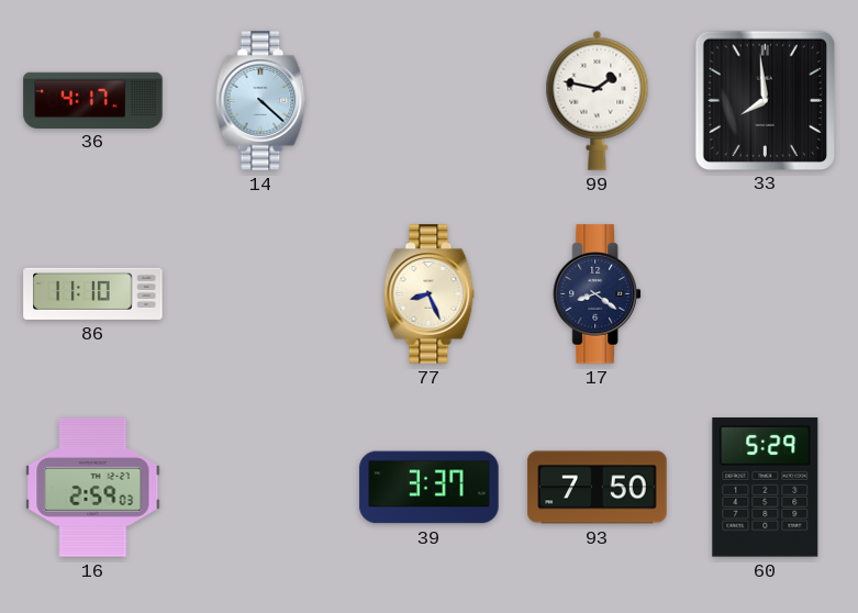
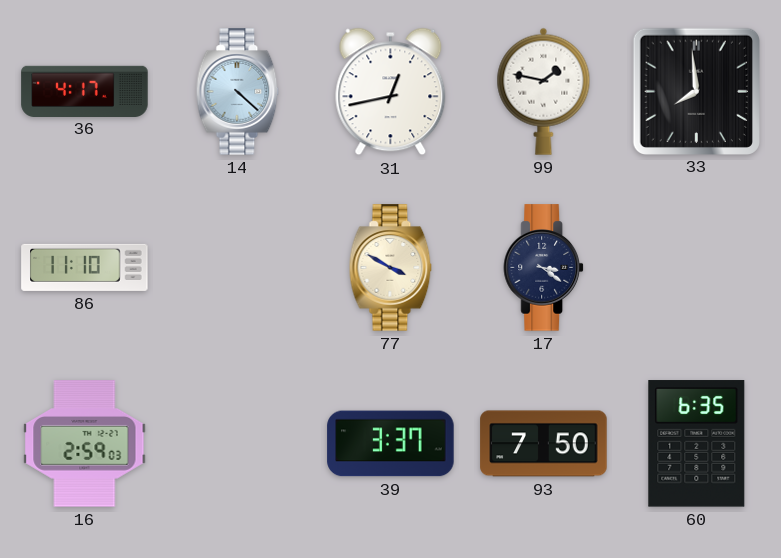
31: none -> 12:43 (391, 92)
77: 8:26 -> 3:50 (391, 268)
17: 8:21 -> 3:21 (543, 268)
60: 5:29 -> 6:35 (697, 444)
